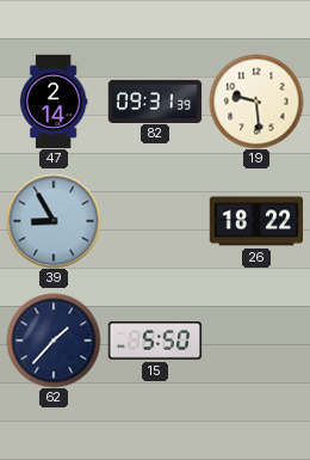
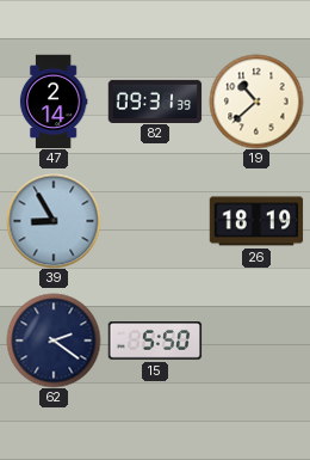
19: 9:29 -> 10:38 (256, 102)
26: 18:22 -> 18:19 (256, 221)
62: 1:37 -> 2:21 (54, 341)
